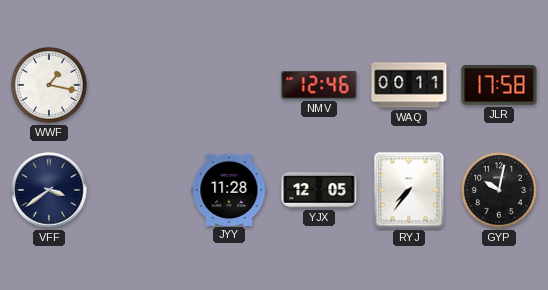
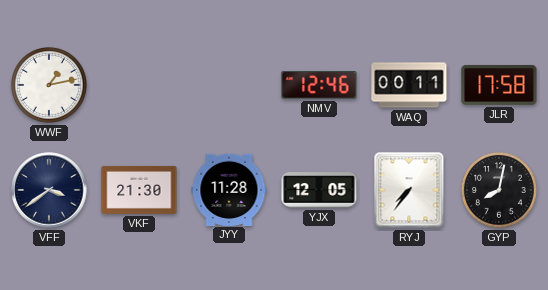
WWF: 1:17 -> 1:13 (49, 85)
VKF: none -> 21:30 (139, 190)
GYP: 10:02 -> 8:02 (499, 190)
